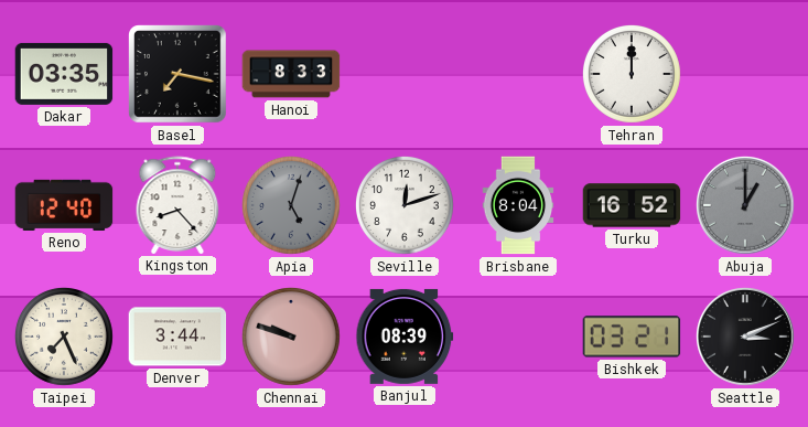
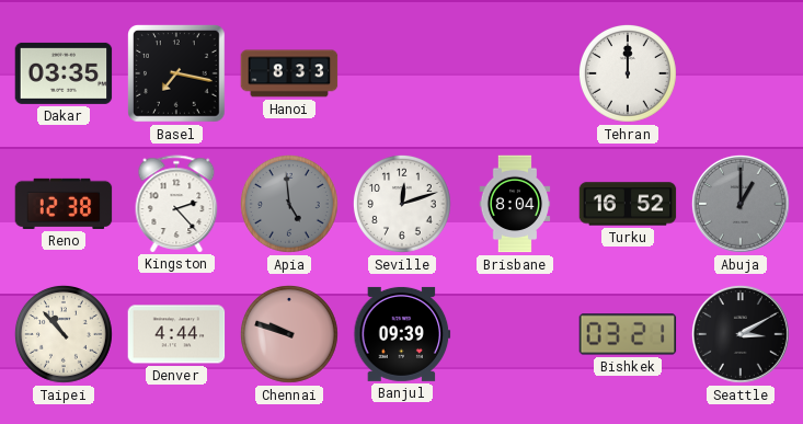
Reno: 12:40 -> 12:38 (64, 204)
Kingston: 8:23 -> 2:23 (176, 204)
Apia: 5:03 -> 4:59 (289, 204)
Taipei: 7:26 -> 10:53 (64, 334)
Denver: 3:44 -> 4:44 (176, 334)
Banjul: 08:39 -> 09:39 (402, 334)
Seattle: 3:11 -> 3:10 (741, 334)
